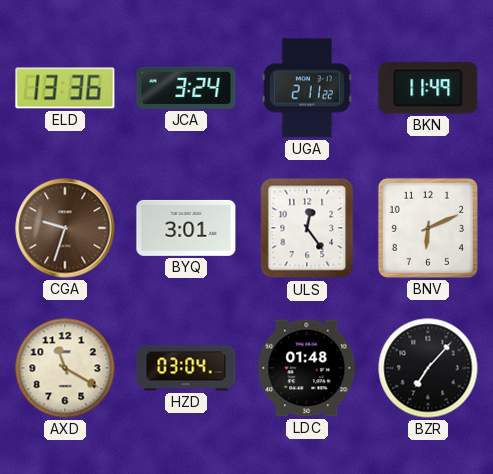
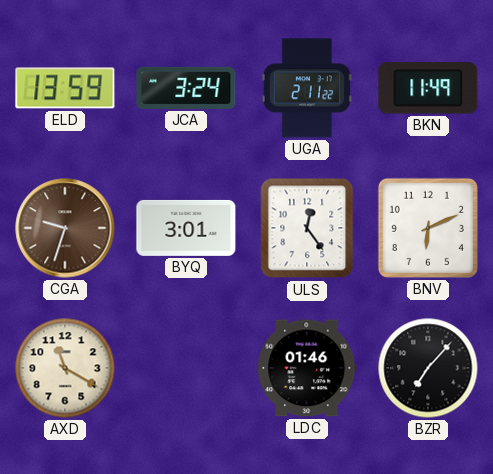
ELD: 13:36 -> 13:59 (65, 88)
HZD: 03:04 -> none (186, 368)
LDC: 01:48 -> 01:46 (307, 368)
